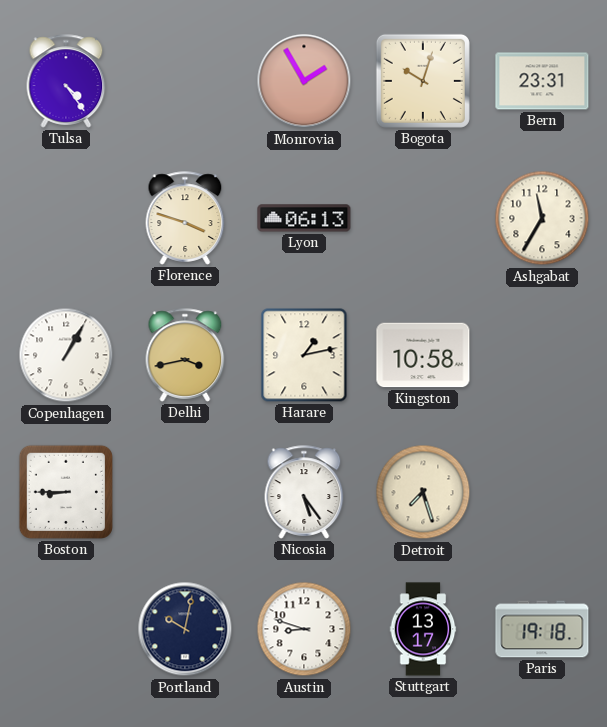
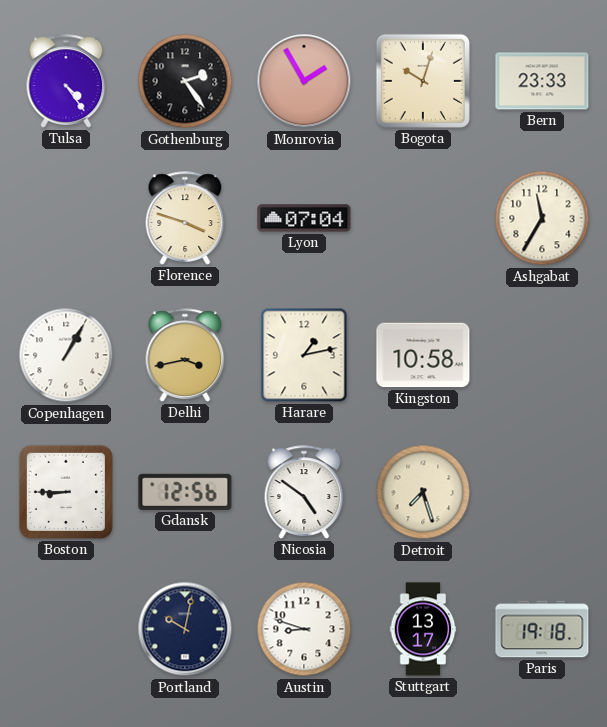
Gothenburg: none -> 2:24 (185, 81)
Bern: 23:31 -> 23:33 (542, 81)
Lyon: 06:13 -> 07:04 (304, 218)
Gdansk: none -> 12:56 (185, 492)
Nicosia: 5:24 -> 4:51 (304, 492)
